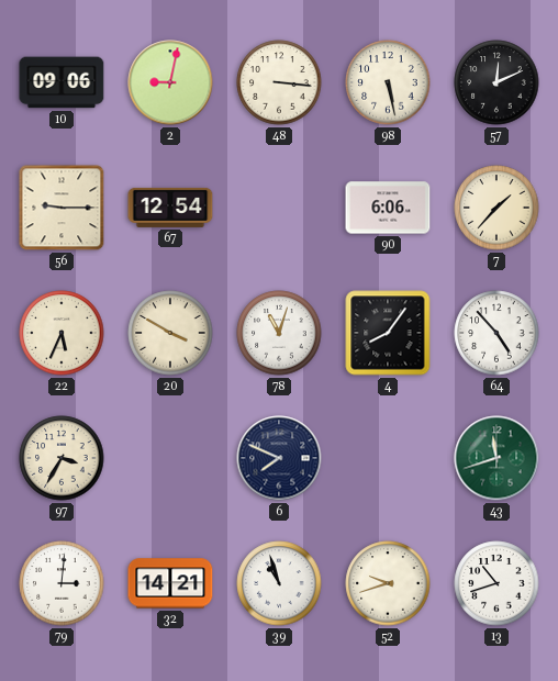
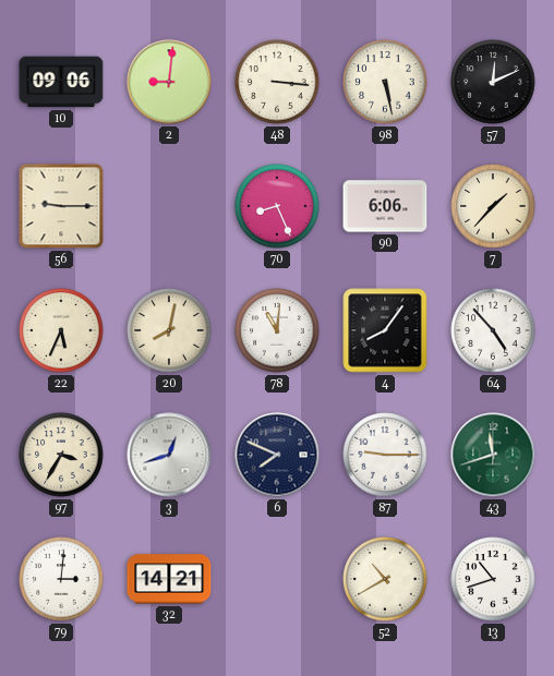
2: 9:02 -> 9:01 (169, 82)
67: 12:54 -> none (170, 208)
70: none -> 8:26 (277, 206)
20: 3:50 -> 8:02 (169, 330)
78: 11:03 -> 11:01 (277, 330)
3: none -> 12:42 (169, 455)
87: none -> 9:15 (385, 455)
39: 10:57 -> none (279, 583)
52: 9:42 -> 10:40 (385, 579)
